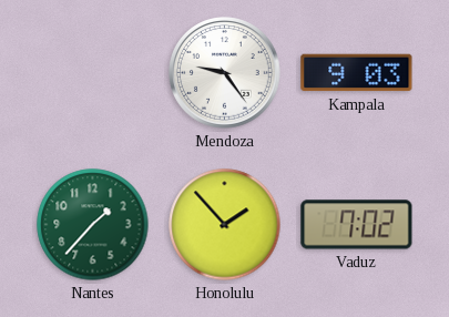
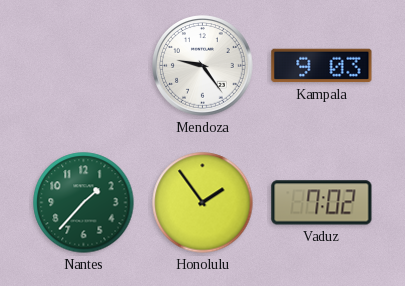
Honolulu: 1:53 -> 1:54 (203, 203)
